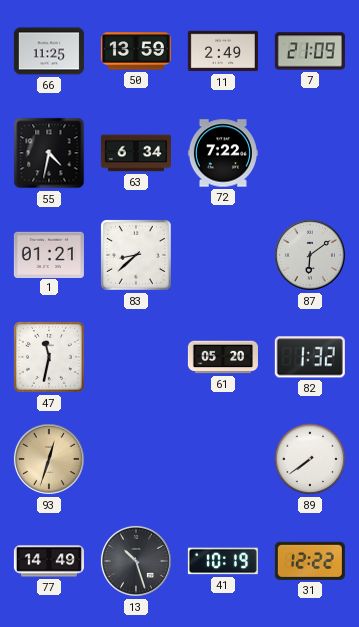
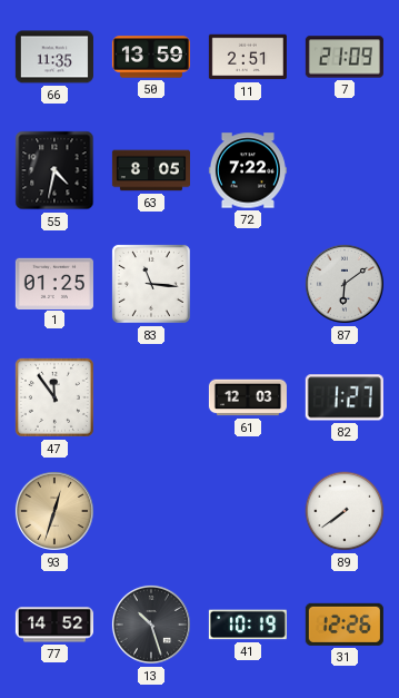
66: 11:25 -> 11:35 (54, 57)
11: 2:49 -> 2:51 (248, 57)
63: 6:34 -> 8:05 (151, 170)
1: 01:21 -> 01:25 (54, 283)
83: 8:38 -> 11:16 (151, 284)
47: 11:32 -> 11:54 (54, 397)
61: 05:20 -> 12:03 (248, 397)
82: 1:32 -> 1:27 (345, 397)
77: 14:49 -> 14:52 (54, 625)
31: 12:22 -> 12:26 (345, 625)
